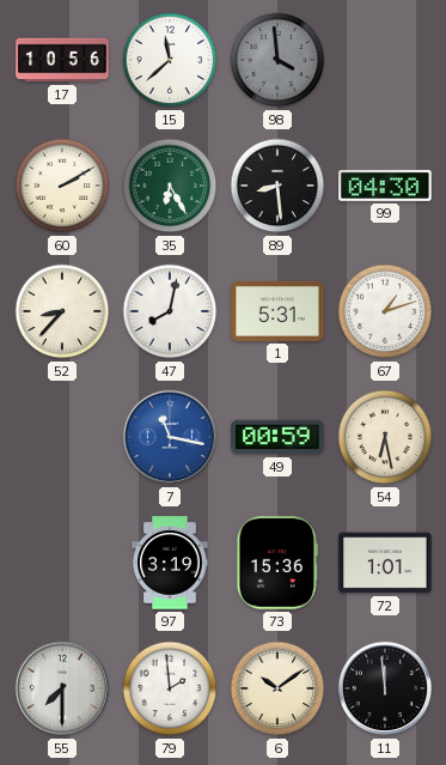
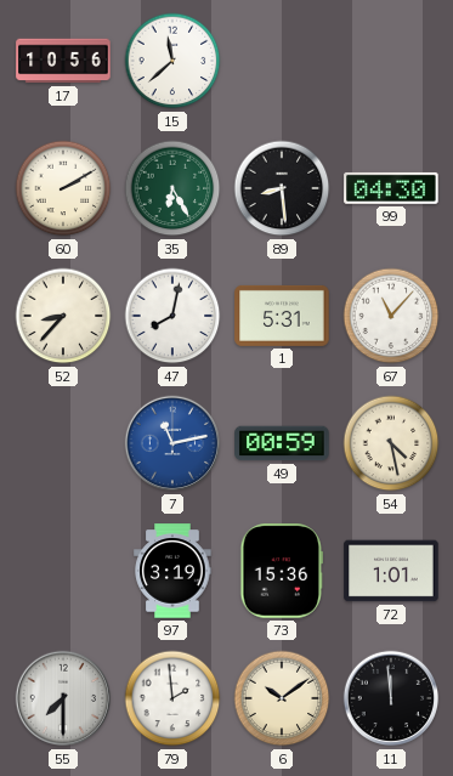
98: 3:59 -> none (277, 60)
67: 1:12 -> 11:07 (391, 316)
7: 11:17 -> 11:13 (172, 443)
54: 6:28 -> 4:28 (391, 443)
